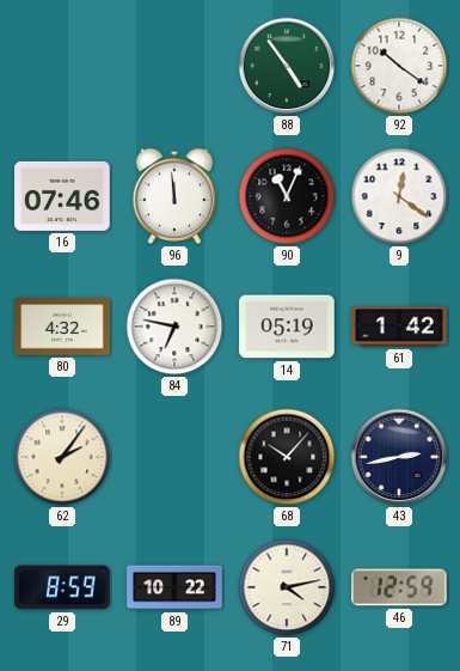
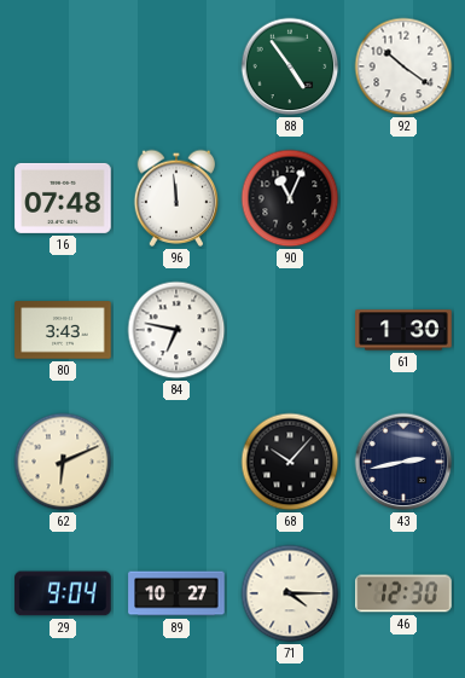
16: 07:46 -> 07:48 (63, 198)
9: 12:21 -> none (399, 196)
80: 4:32 -> 3:43 (63, 330)
14: 05:19 -> none (287, 327)
61: 1:42 -> 1:30 (403, 330)
62: 2:06 -> 6:11 (63, 462)
29: 8:59 -> 9:04 (63, 593)
89: 10:22 -> 10:27 (176, 593)
71: 4:13 -> 4:15 (290, 593)
46: 12:59 -> 12:30 (403, 593)
